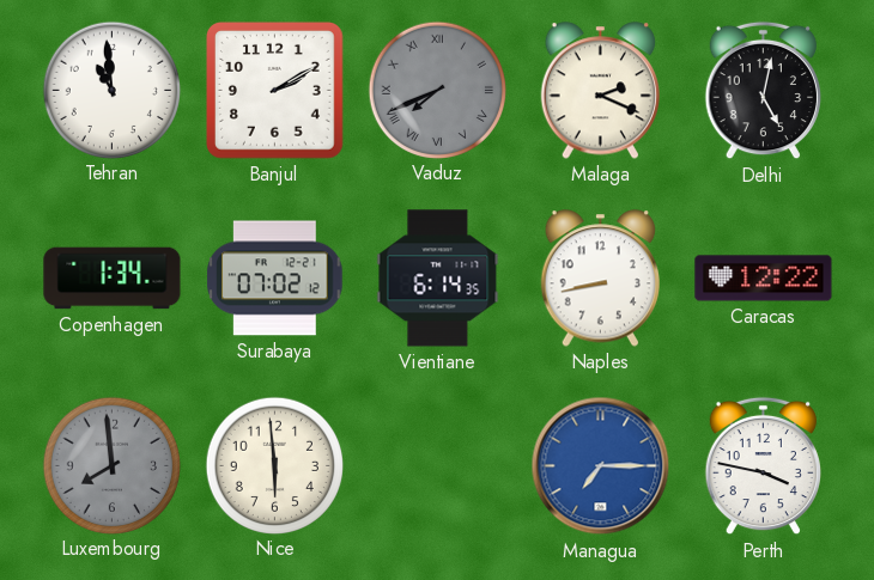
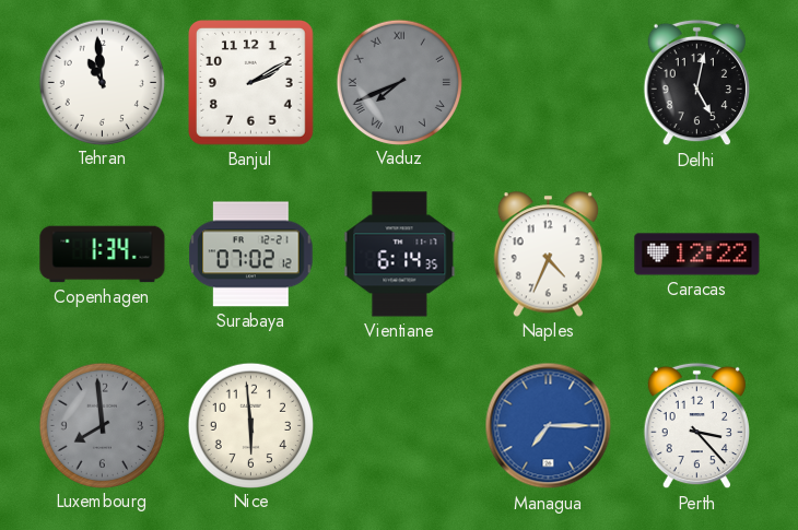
Malaga: 2:19 -> none (601, 91)
Naples: 8:43 -> 4:34 (549, 255)
Perth: 3:47 -> 3:23 (696, 426)
